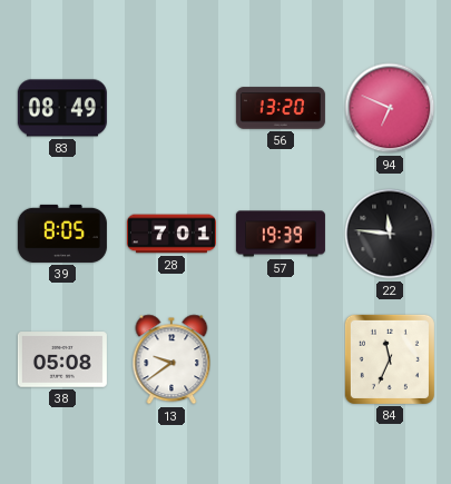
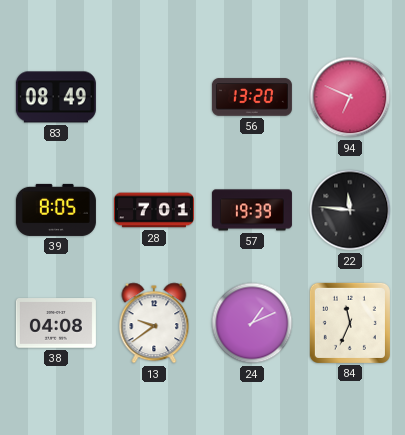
38: 05:08 -> 04:08 (56, 323)
24: none -> 1:11 (252, 323)
